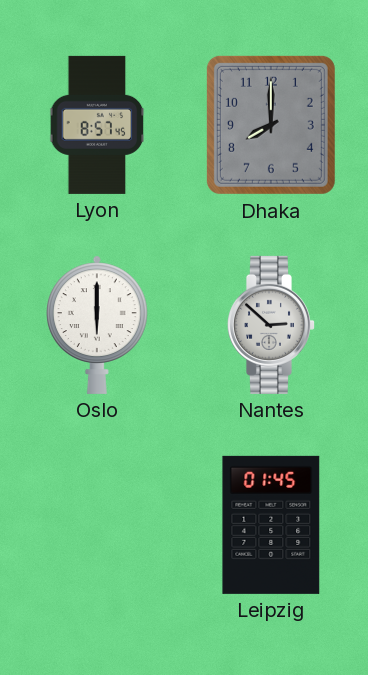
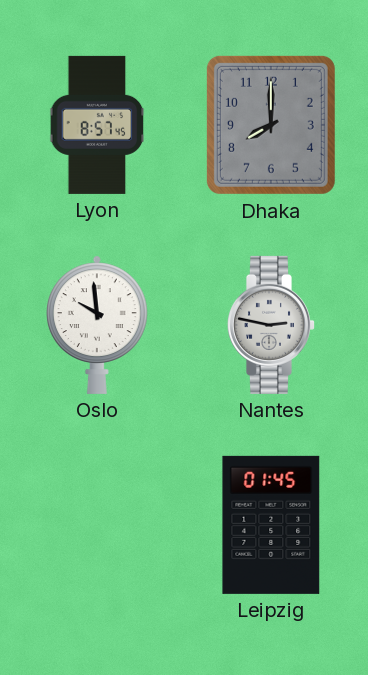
Oslo: 6:00 -> 9:59 (98, 325)
Nantes: 2:52 -> 2:47 (270, 325)
